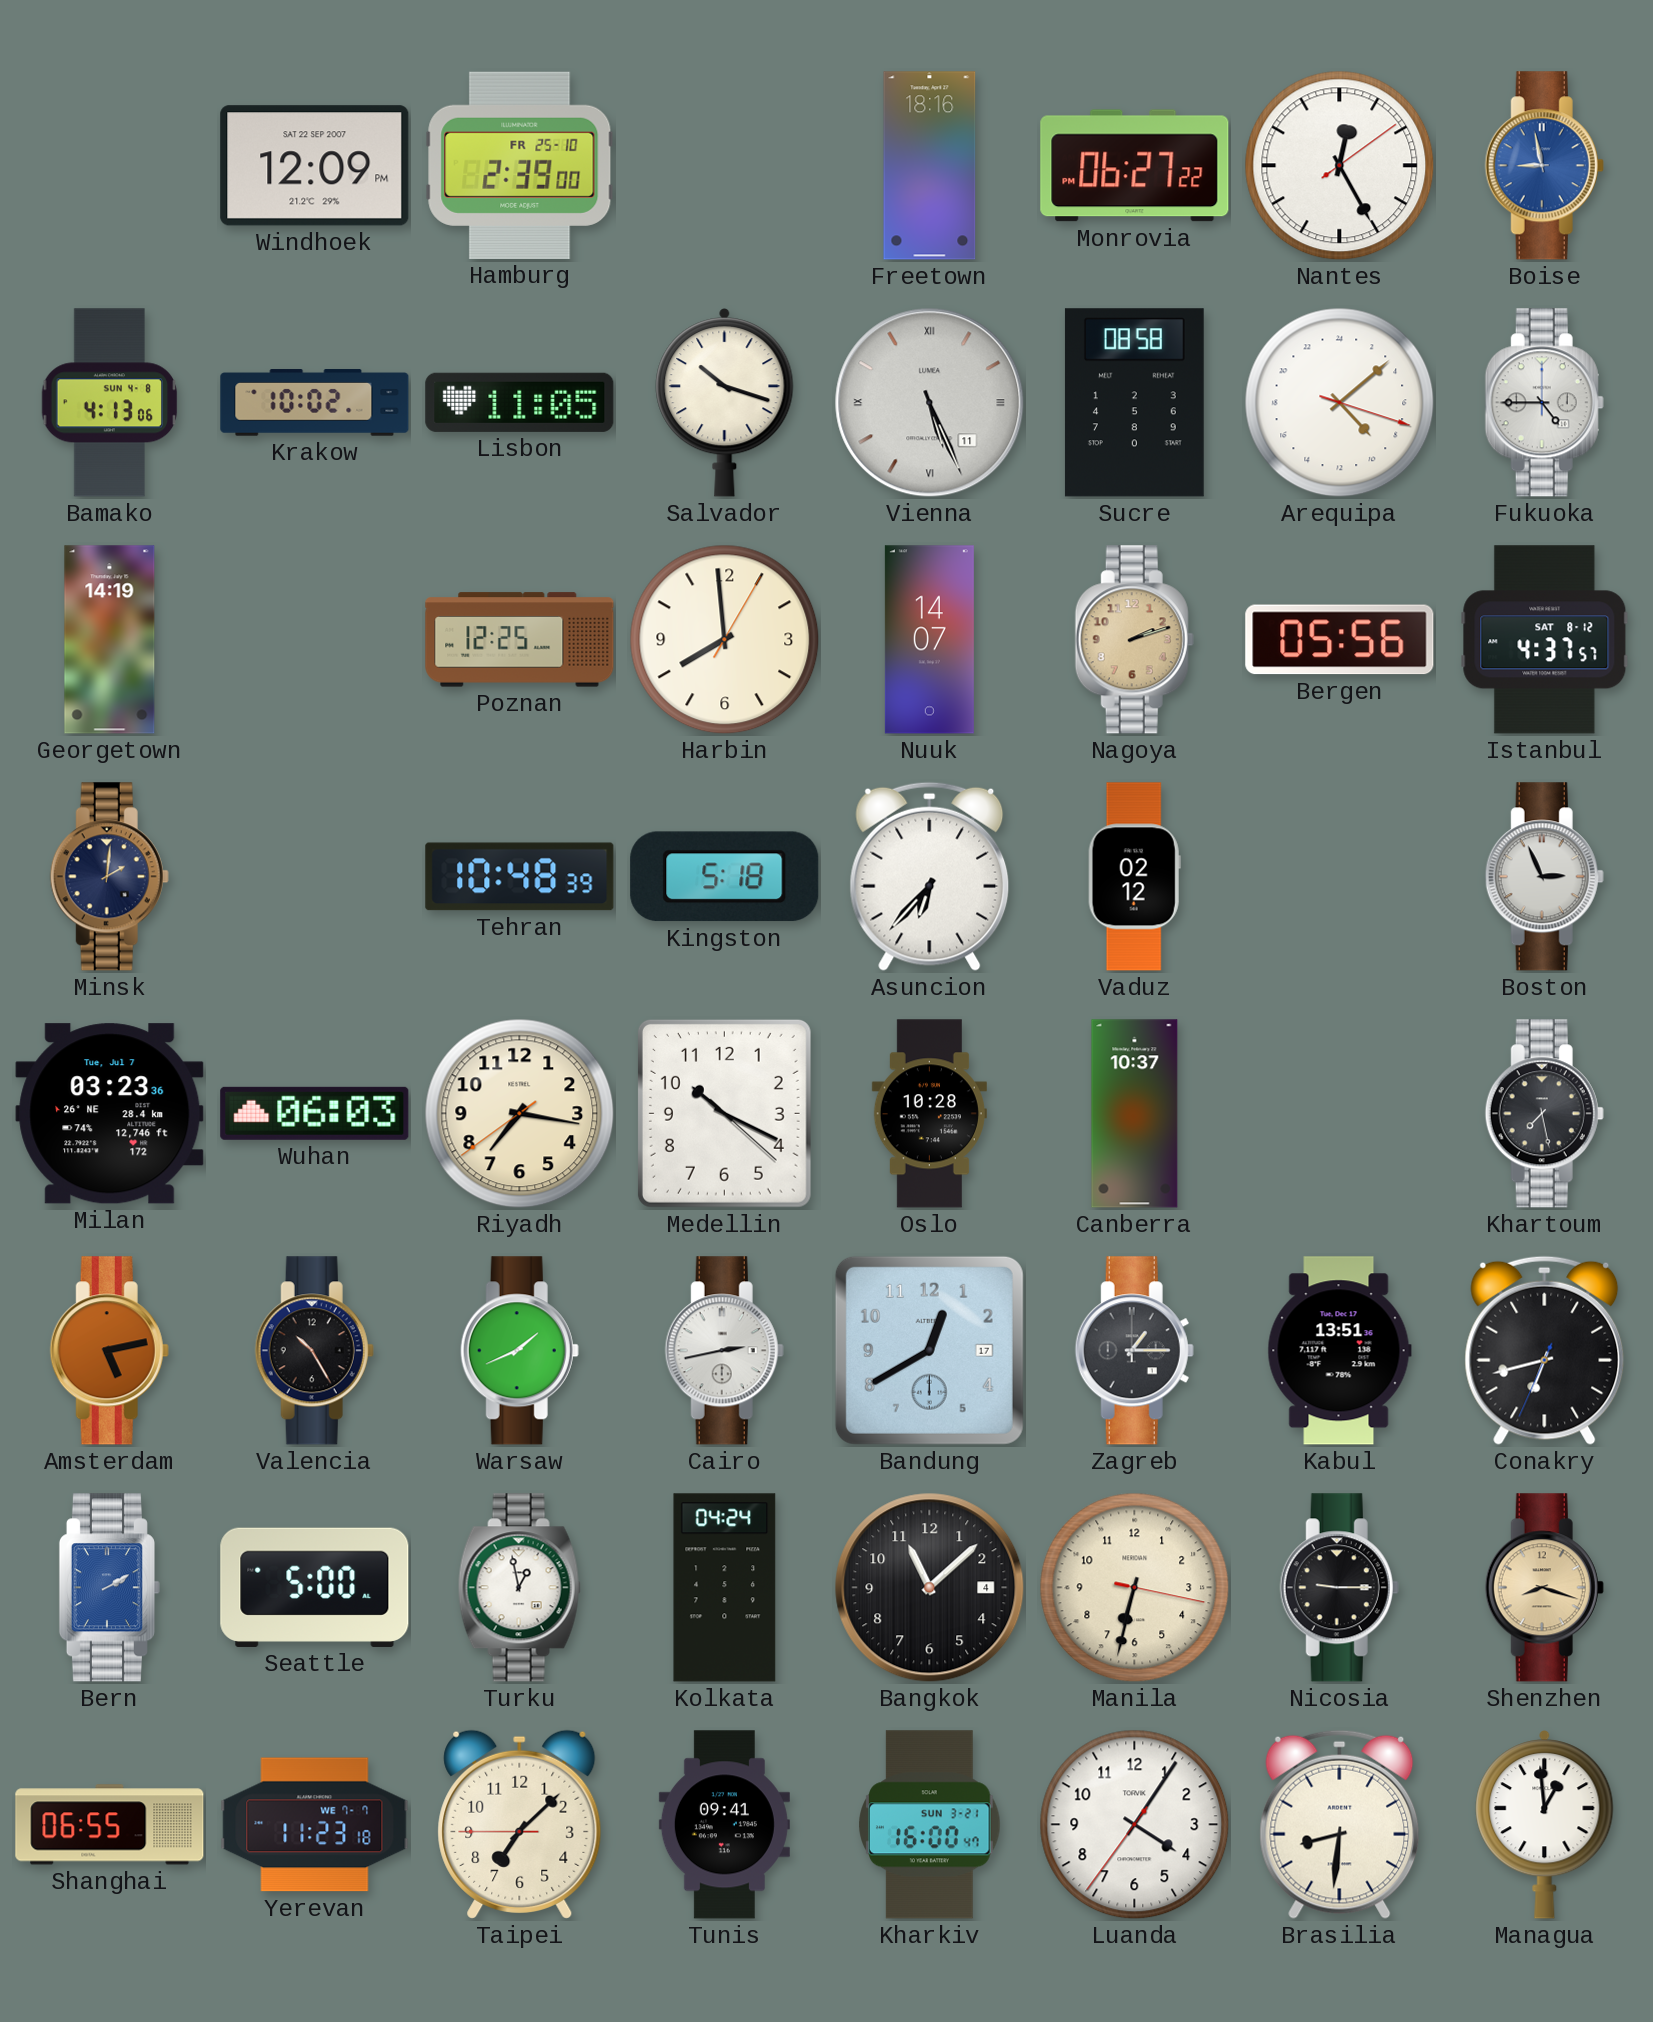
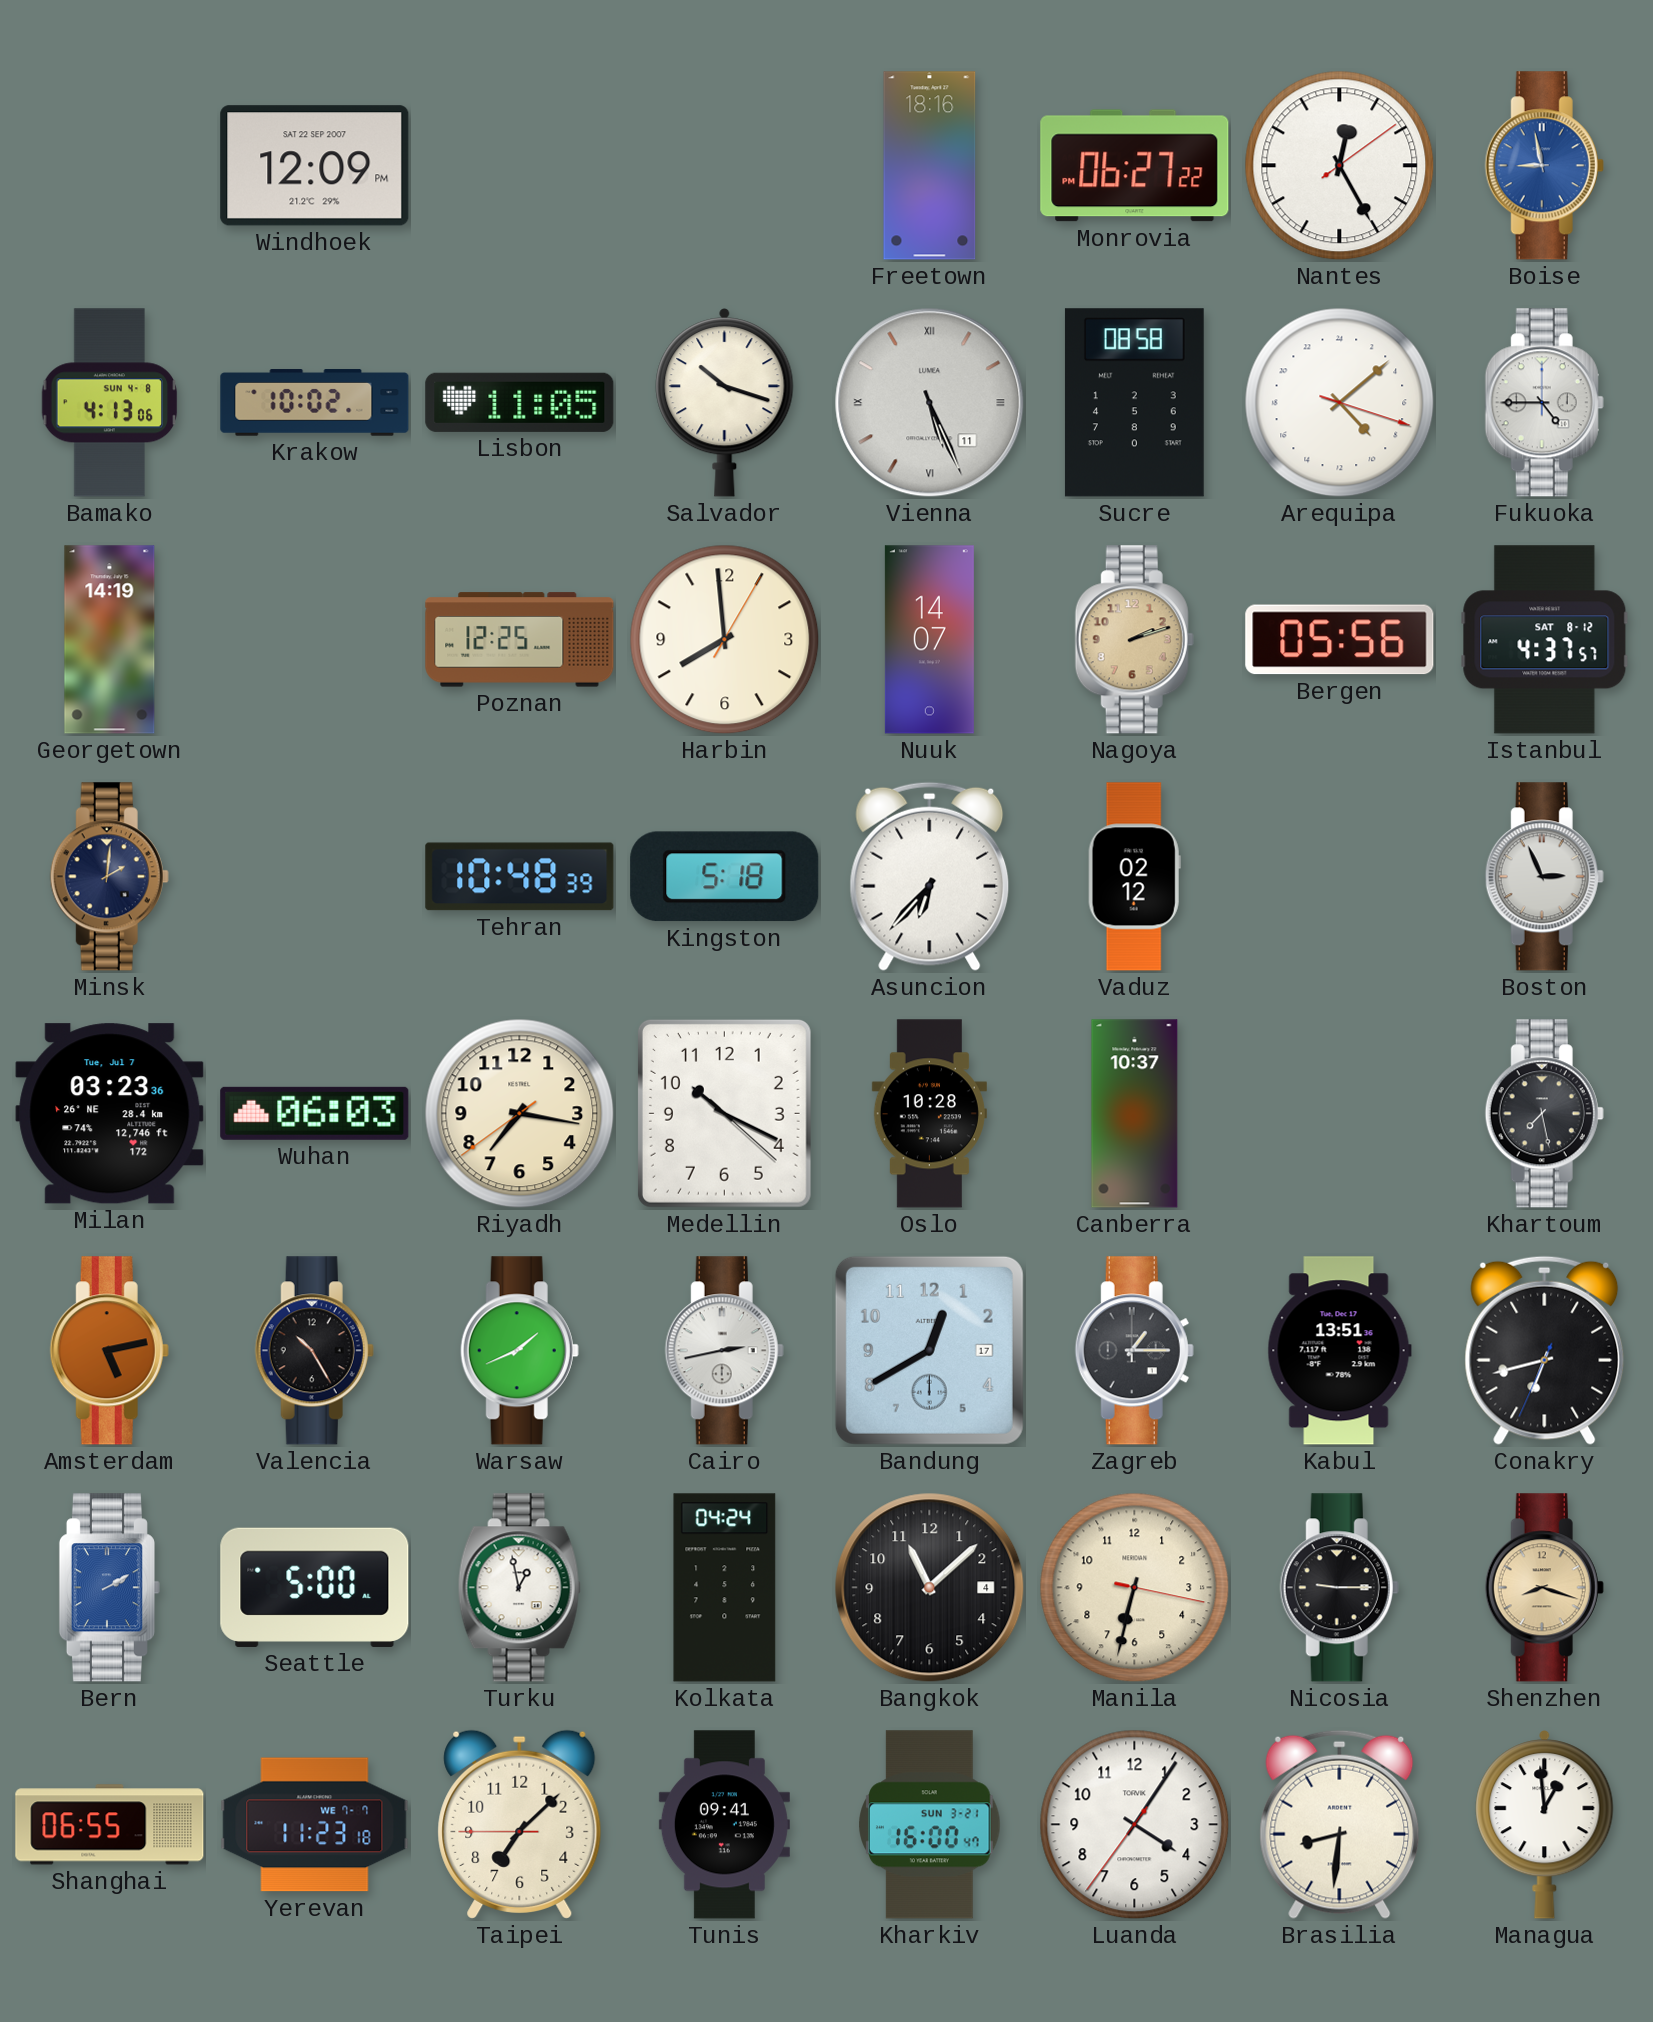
Hamburg: 2:39 -> none (520, 165)
